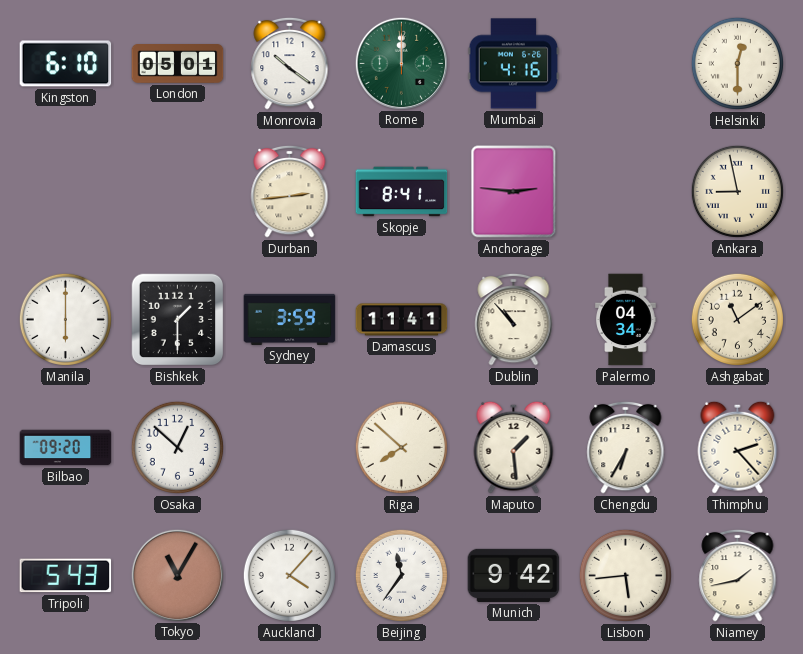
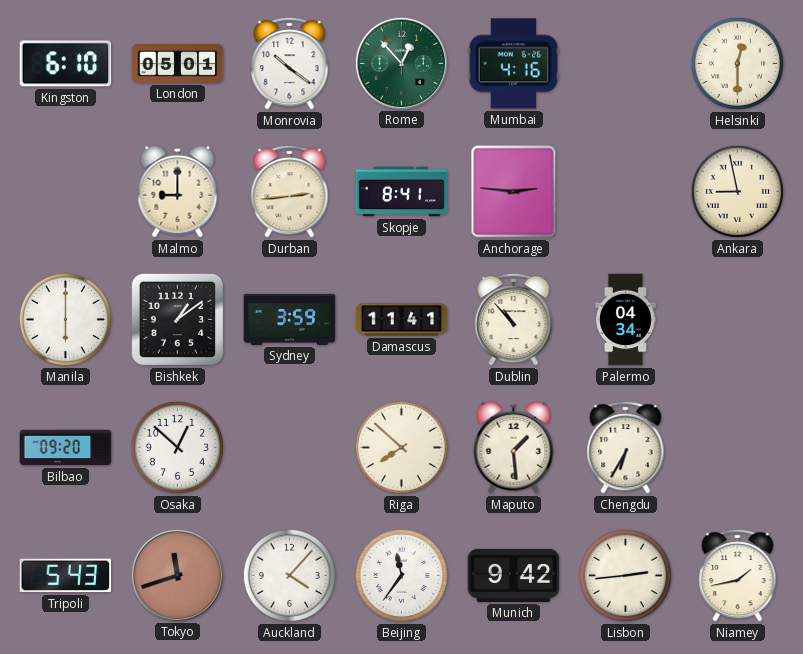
Rome: 12:00 -> 12:53 (401, 63)
Malmo: none -> 9:00 (178, 191)
Bishkek: 1:30 -> 1:09 (178, 320)
Ashgabat: 11:09 -> none (737, 319)
Thimphu: 2:23 -> none (738, 447)
Tokyo: 11:05 -> 11:42 (177, 575)
Lisbon: 5:44 -> 2:44 (625, 575)
